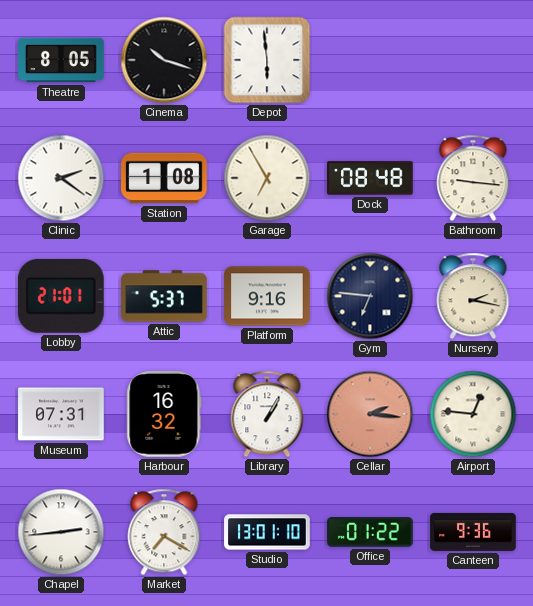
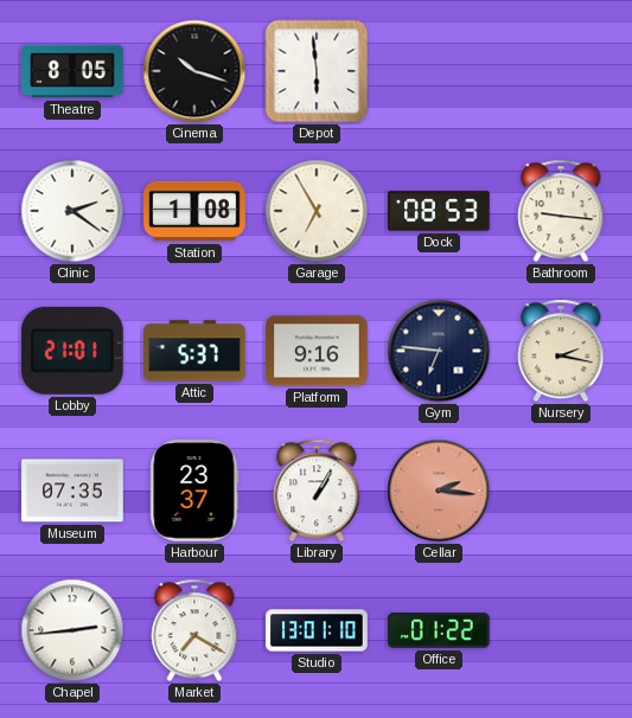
Dock: 08:48 -> 08:53 (439, 211)
Museum: 07:31 -> 07:35 (72, 491)
Harbour: 16:32 -> 23:37 (194, 491)
Airport: 12:46 -> none (473, 414)
Canteen: 9:36 -> none (473, 532)
